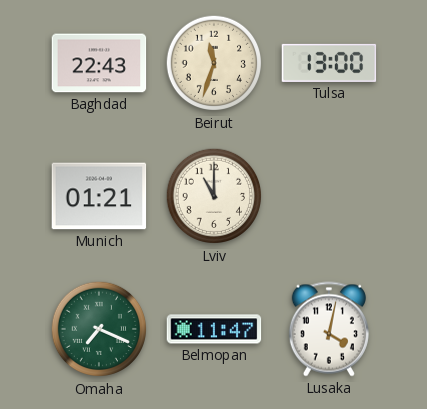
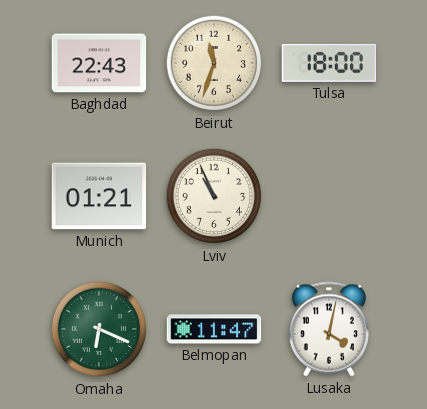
Tulsa: 13:00 -> 18:00 (329, 63)
Lviv: 11:00 -> 10:56 (214, 196)
Omaha: 7:19 -> 6:19 (99, 329)
